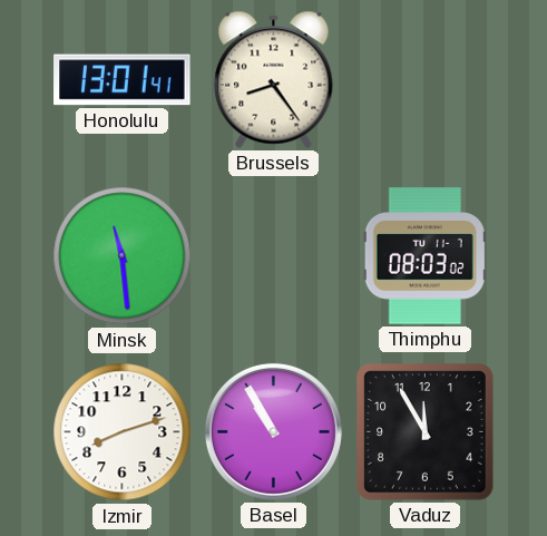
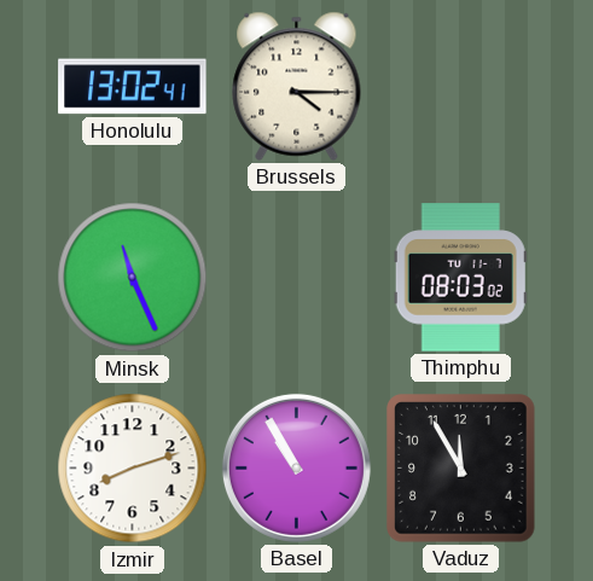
Honolulu: 13:01 -> 13:02 (133, 87)
Brussels: 8:24 -> 4:15 (297, 86)
Minsk: 11:29 -> 11:26 (133, 278)
